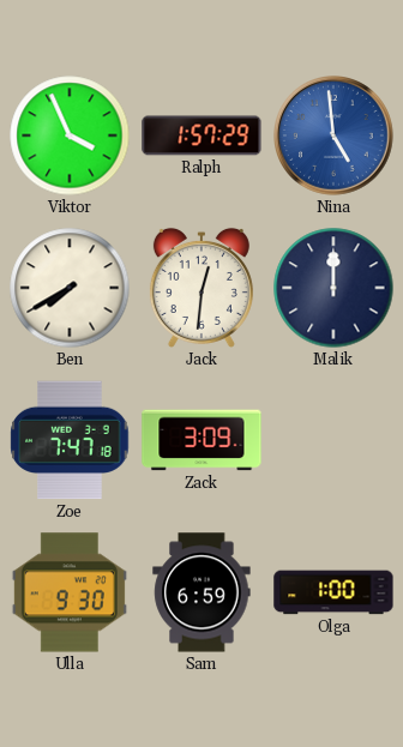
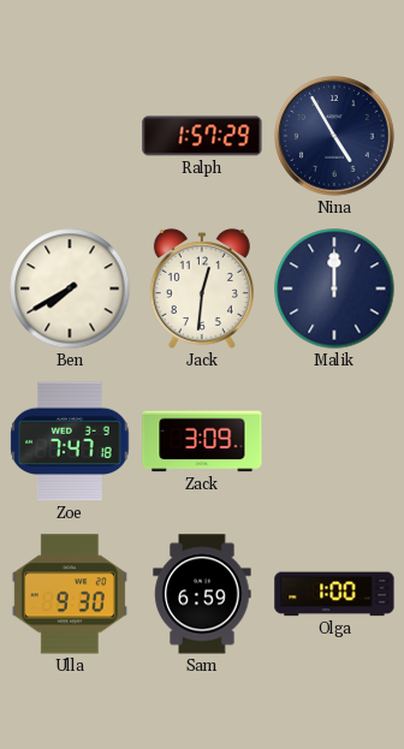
Viktor: 3:56 -> none (70, 135)
Nina: 4:59 -> 4:55 (334, 136)
Nina dial: blue -> navy (334, 136)
